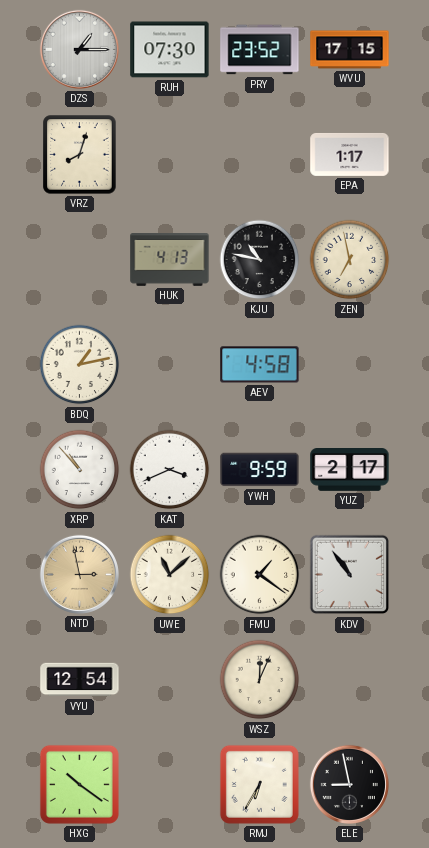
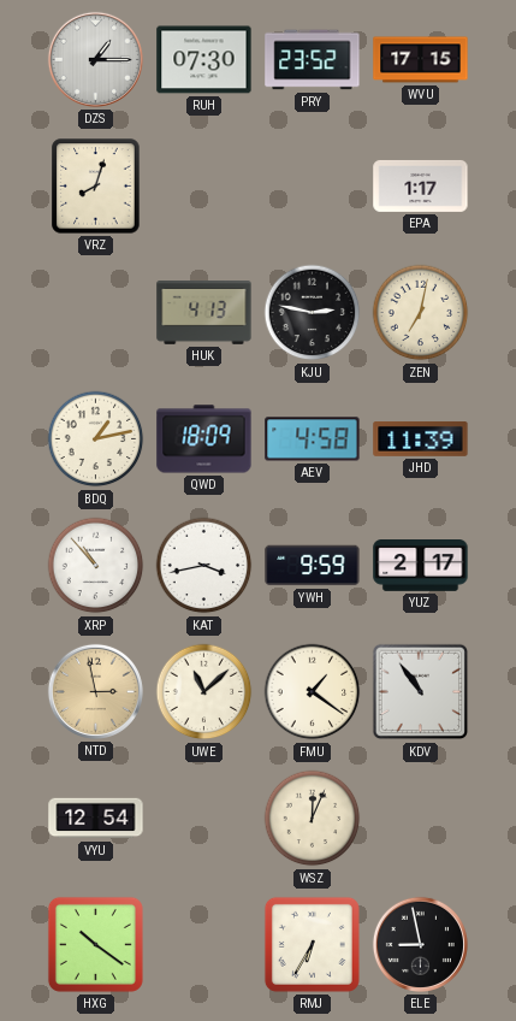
KJU: 10:47 -> 2:47 (313, 313)
ZEN: 6:58 -> 7:02 (421, 313)
QWD: none -> 18:09 (204, 439)
JHD: none -> 11:39 (421, 439)
KAT: 3:41 -> 3:43 (204, 566)
